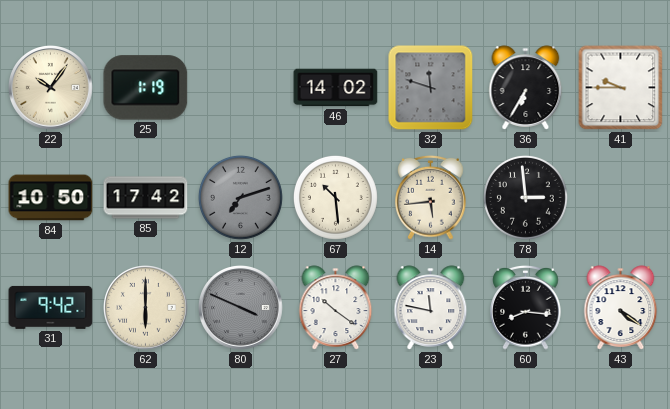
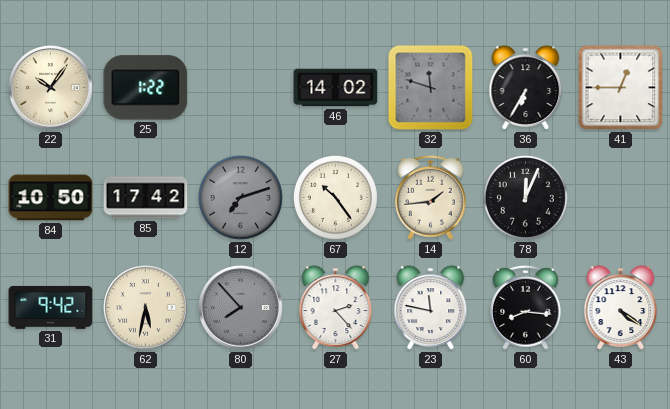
25: 1:19 -> 1:22 (146, 88)
41: 9:45 -> 12:45 (621, 88)
67: 10:29 -> 10:24 (335, 197)
14: 5:44 -> 1:44 (431, 197)
78: 2:59 -> 12:04 (525, 197)
62: 6:00 -> 5:32 (146, 308)
80: 3:49 -> 7:53 (241, 308)
27: 10:21 -> 2:23 (336, 308)
